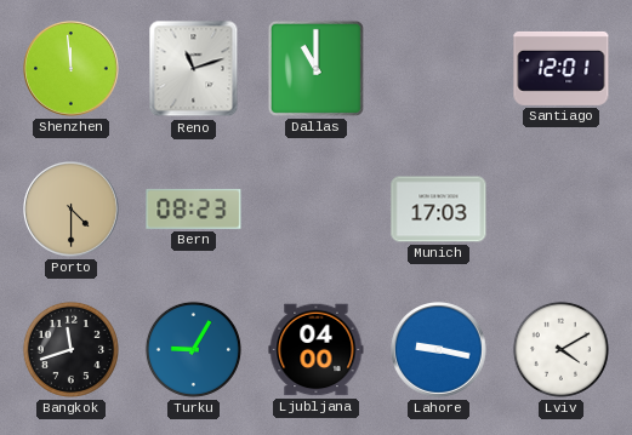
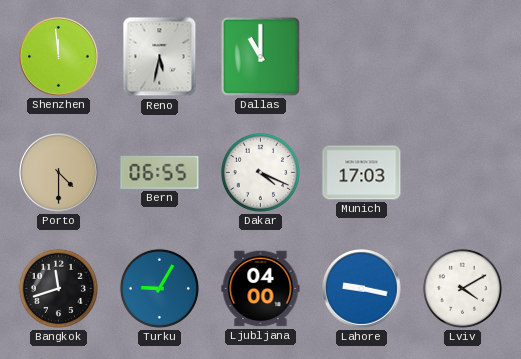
Reno: 11:12 -> 5:32 (160, 57)
Santiago: 12:01 -> none (562, 68)
Bern: 08:23 -> 06:55 (160, 172)
Dakar: none -> 4:19 (260, 172)
